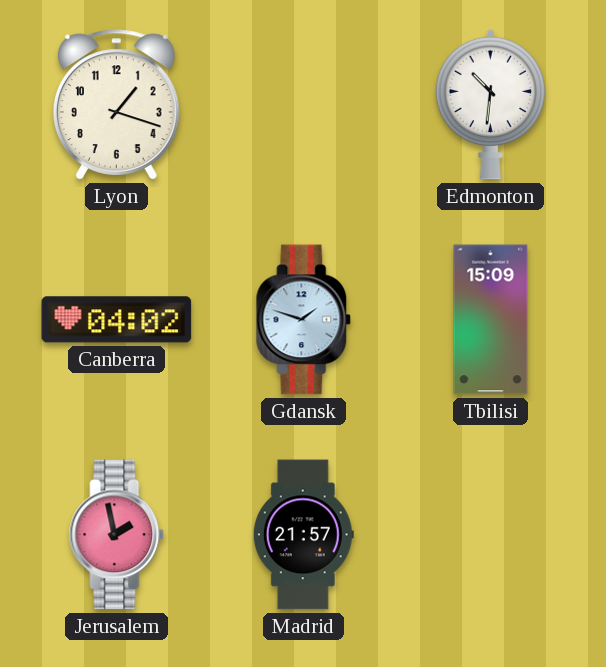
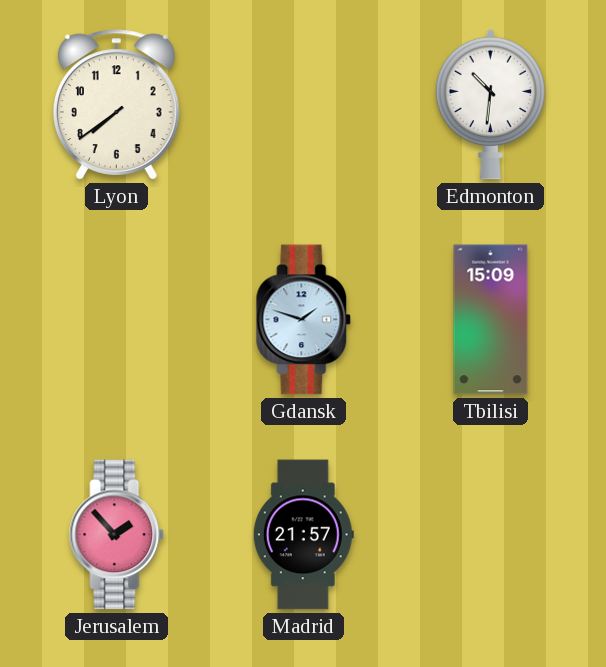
Lyon: 1:18 -> 7:39 (116, 105)
Canberra: 04:02 -> none (117, 320)
Jerusalem: 1:58 -> 1:53 (117, 535)
